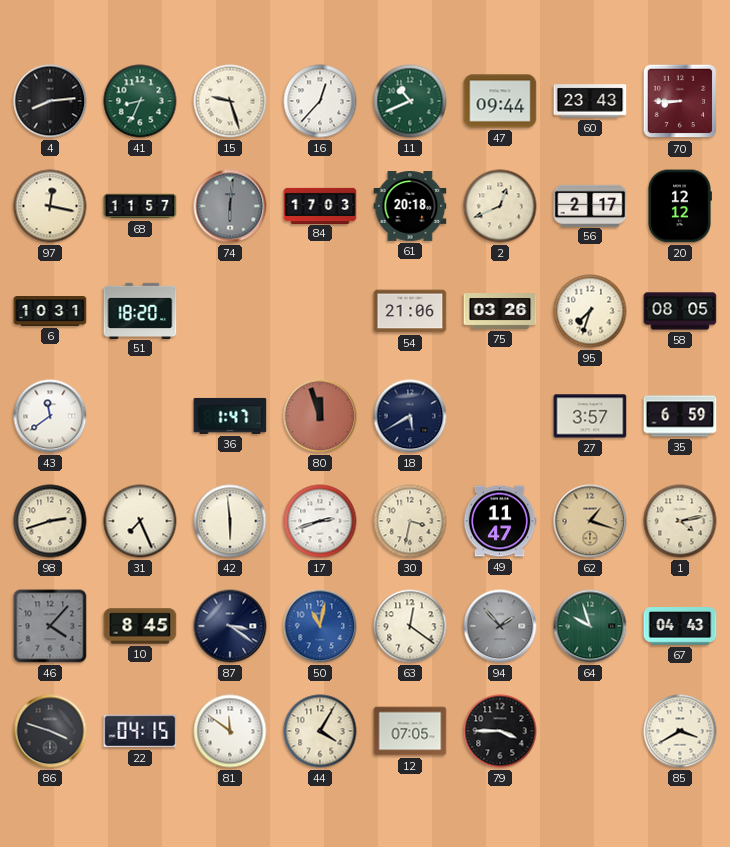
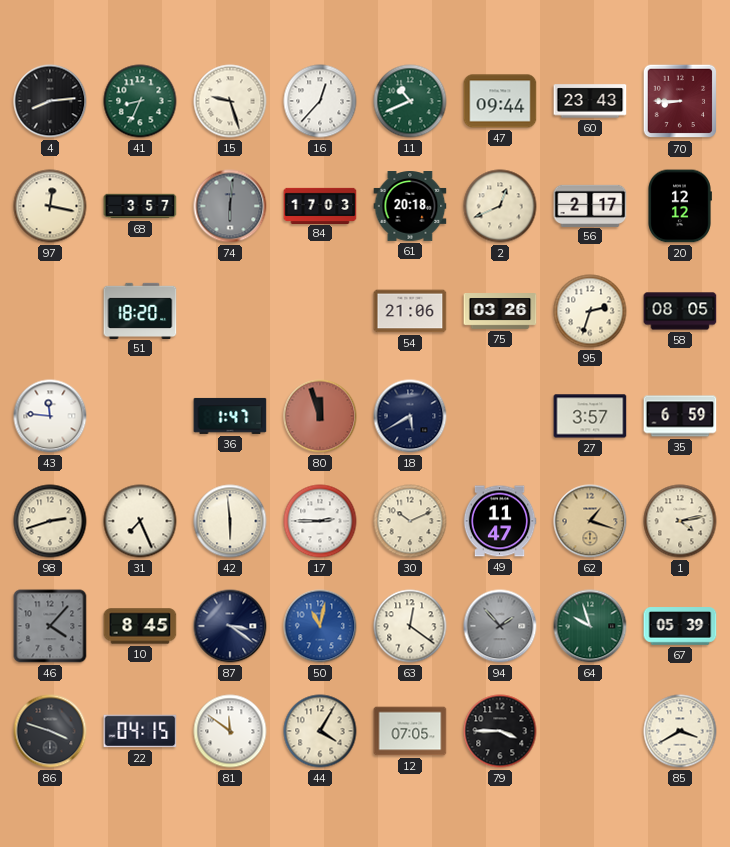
68: 11:57 -> 3:57 (140, 206)
6: 10:31 -> none (50, 312)
95: 7:33 -> 2:33 (590, 311)
43: 11:39 -> 11:46 (50, 416)
17: 2:42 -> 2:45 (320, 521)
30: 3:32 -> 10:11 (410, 521)
67: 04:43 -> 05:39 (680, 626)
